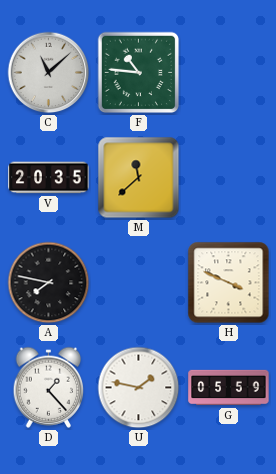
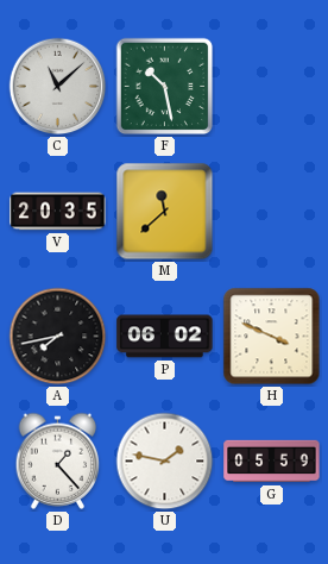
F: 10:46 -> 10:28 (165, 87)
A: 7:47 -> 7:43 (58, 337)
P: none -> 06:02 (165, 337)
